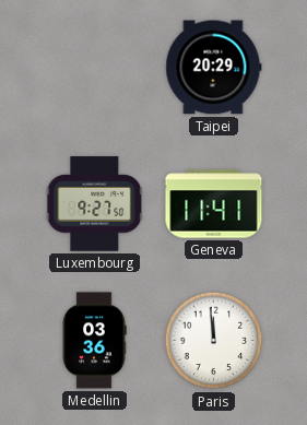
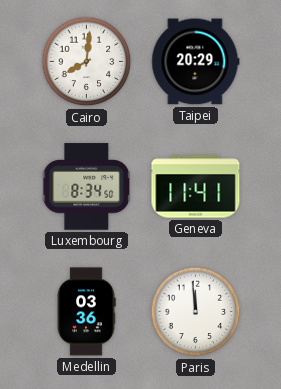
Cairo: none -> 8:01 (87, 62)
Luxembourg: 9:27 -> 8:34 (87, 187)
